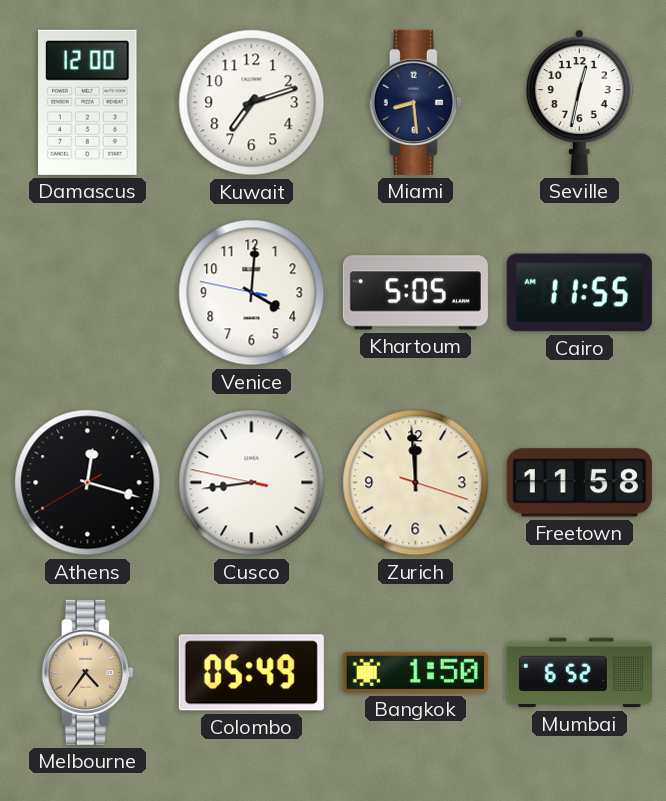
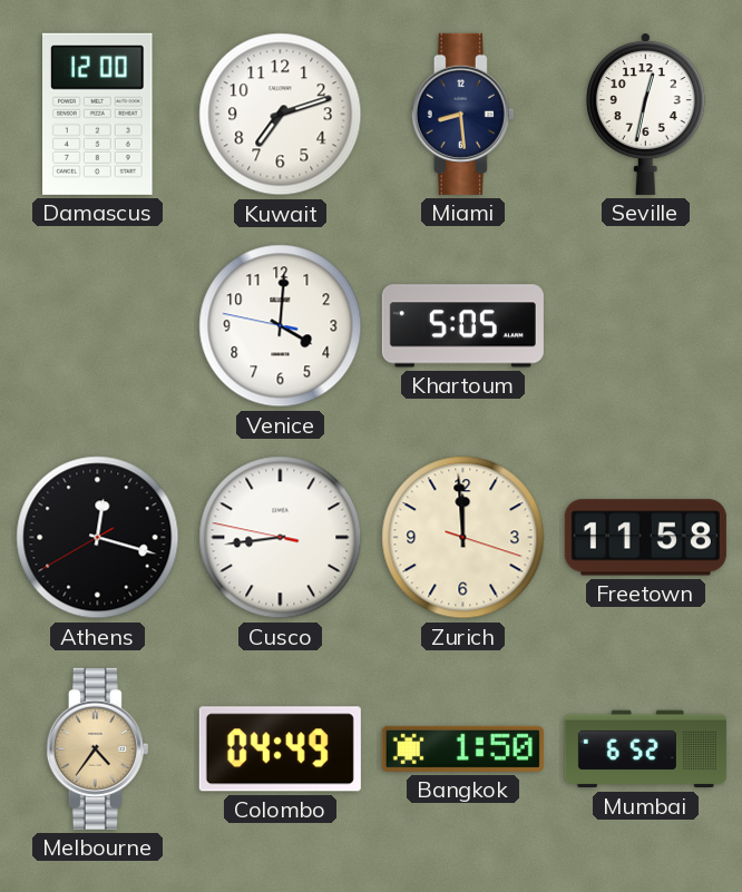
Cairo: 11:55 -> none (579, 293)
Colombo: 05:49 -> 04:49 (280, 749)
